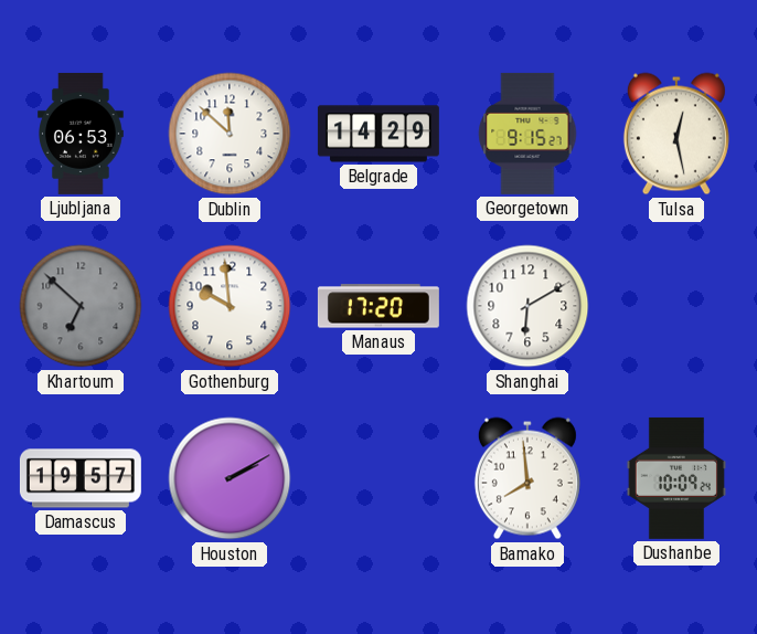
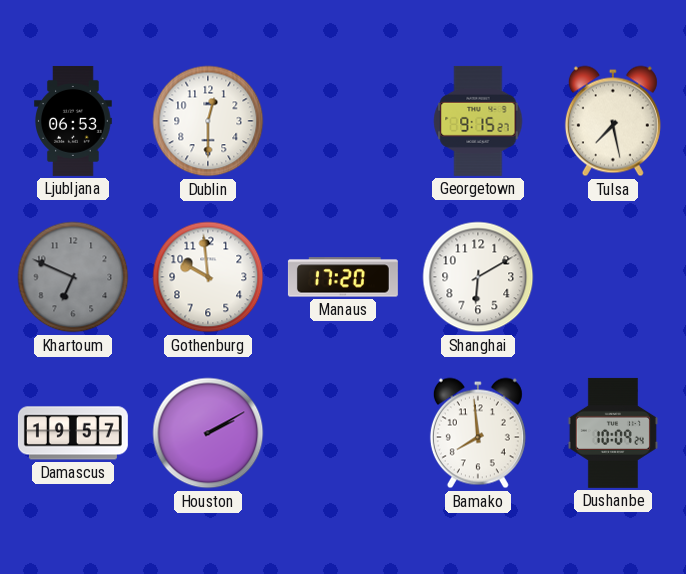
Dublin: 11:52 -> 12:30 (208, 121)
Belgrade: 14:29 -> none (378, 134)
Tulsa: 12:28 -> 7:28 (613, 121)
Khartoum: 6:52 -> 6:49 (73, 277)
